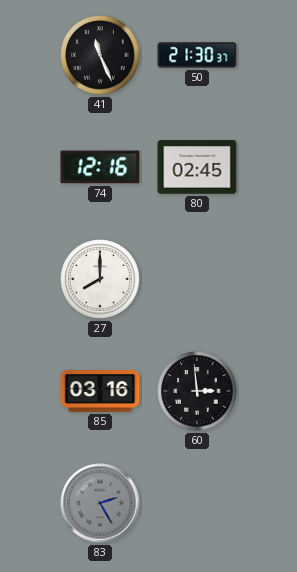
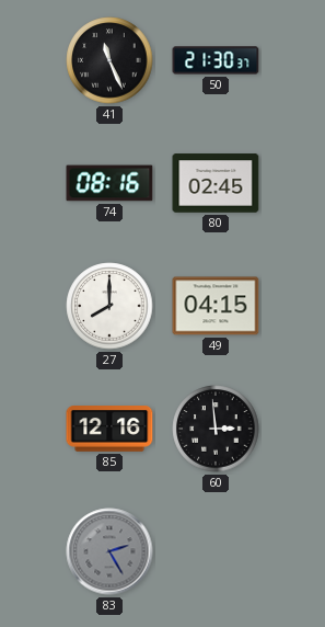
74: 12:16 -> 08:16 (109, 183)
49: none -> 04:15 (216, 306)
85: 03:16 -> 12:16 (109, 430)
